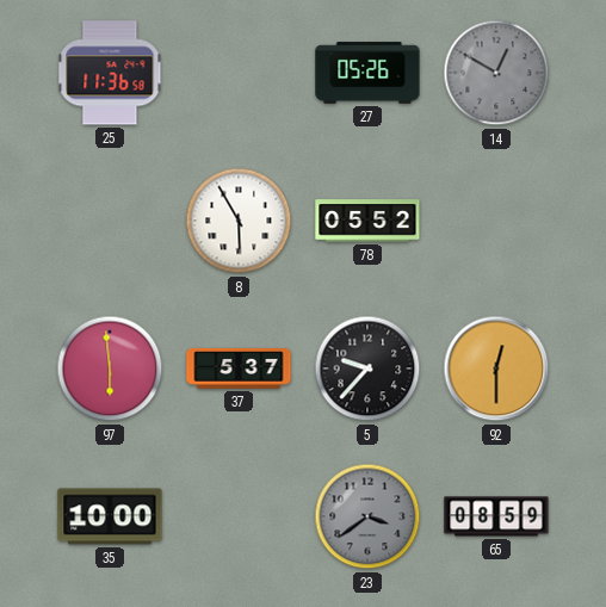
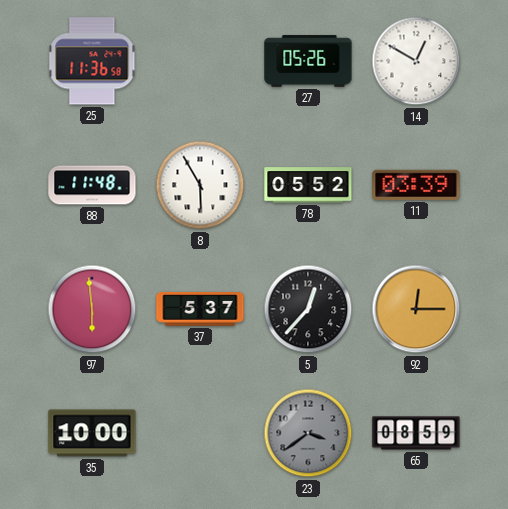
14 dial: grey -> white (416, 61)
88: none -> 11:48 (92, 185)
11: none -> 03:39 (416, 185)
5: 9:37 -> 12:37 (308, 309)
92: 12:30 -> 12:15 (416, 309)
